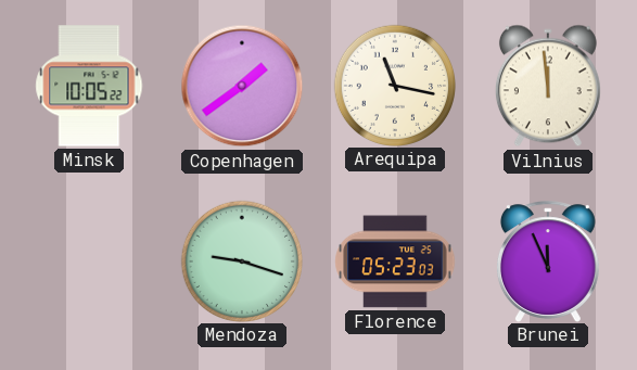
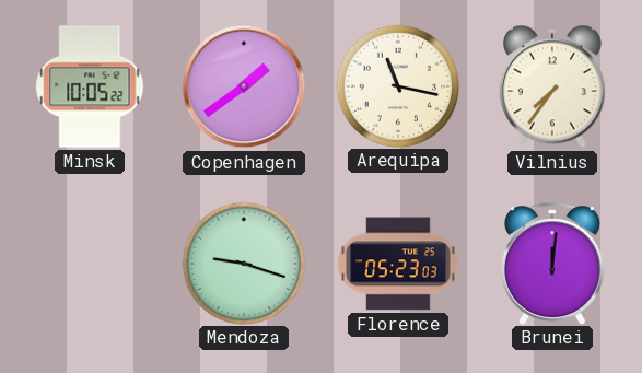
Vilnius: 11:59 -> 7:36 (552, 86)
Brunei: 11:56 -> 12:01 (552, 264)
